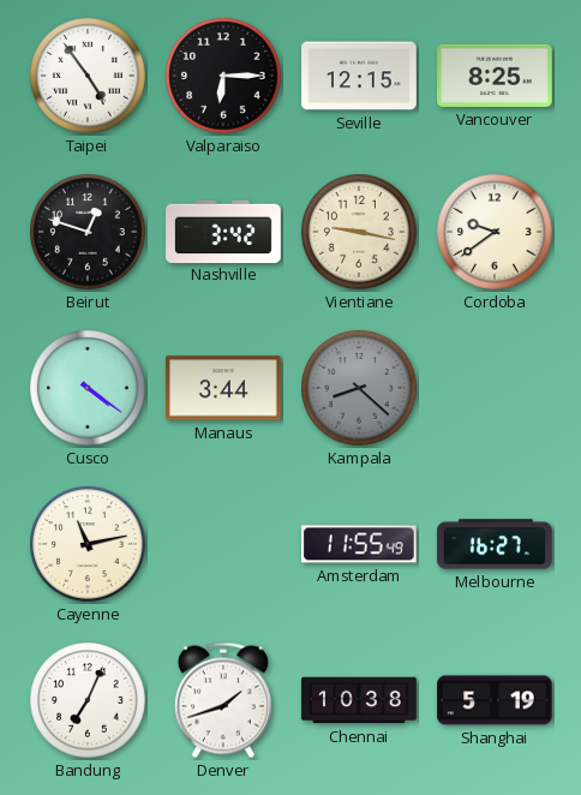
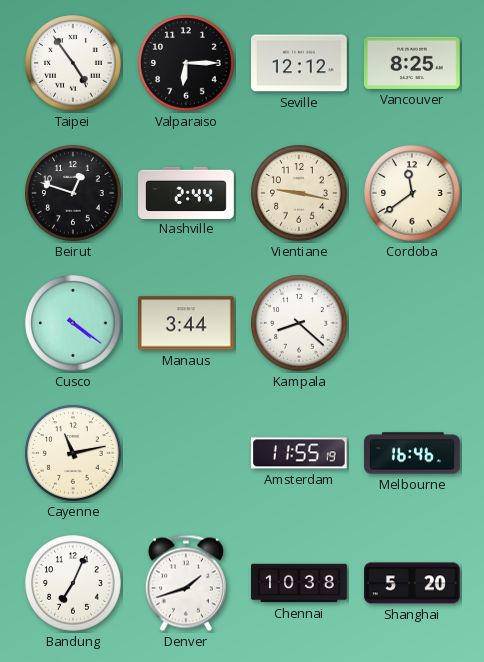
Seville: 12:15 -> 12:12 (300, 63)
Nashville: 3:42 -> 2:44 (186, 192)
Cordoba: 9:39 -> 11:39 (412, 193)
Kampala dial: grey -> white (299, 323)
Amsterdam: 11:55:49 -> 11:55:19 (300, 453)
Melbourne: 16:27 -> 16:46 (412, 453)
Shanghai: 5:19 -> 5:20 (412, 583)
